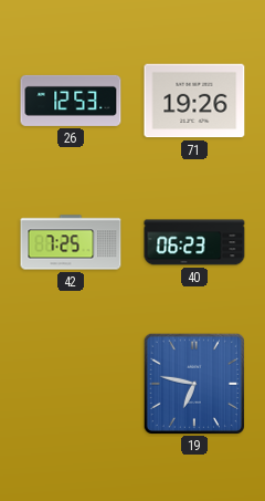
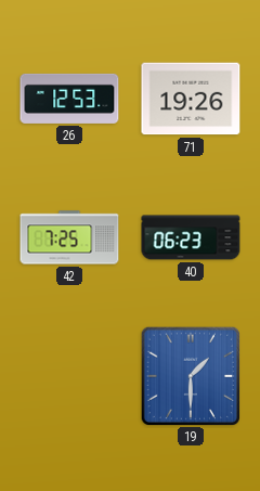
19: 6:47 -> 1:30 (190, 375)
